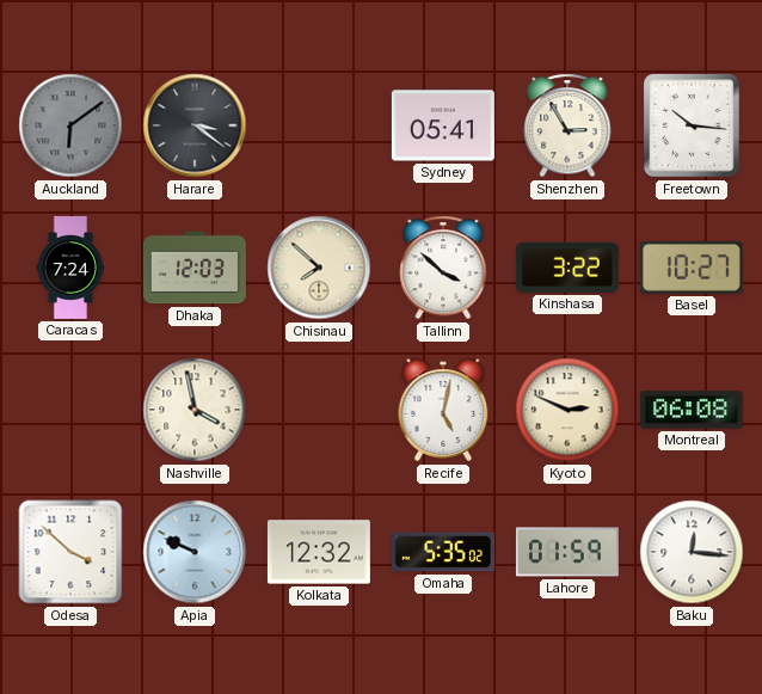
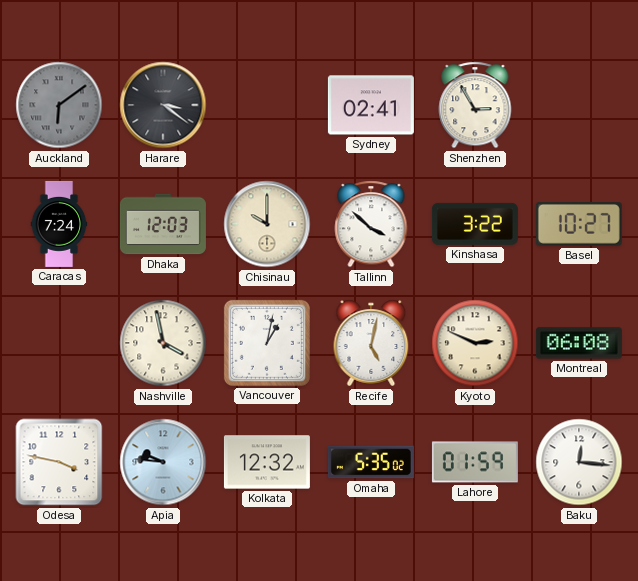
Sydney: 05:41 -> 02:41 (371, 105)
Freetown: 10:16 -> none (692, 127)
Chisinau: 7:52 -> 10:00 (267, 224)
Vancouver: none -> 1:02 (267, 343)
Odesa: 3:52 -> 3:47 (59, 462)
Apia: 9:49 -> 9:46 (163, 462)
